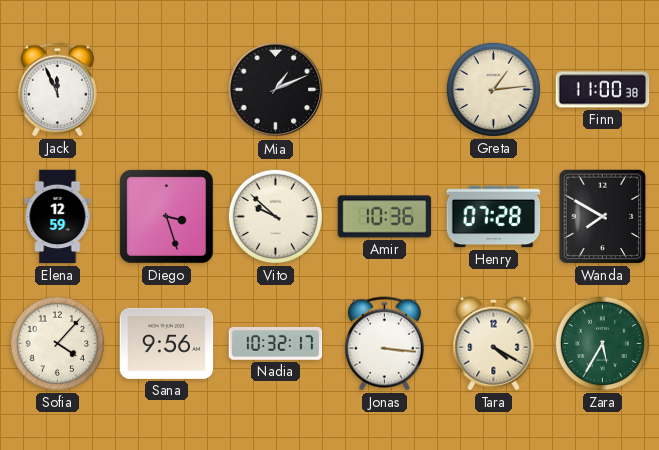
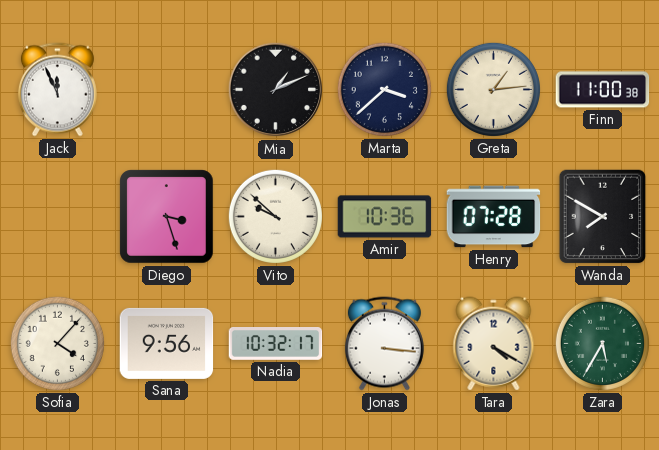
Marta: none -> 3:38 (384, 89)
Elena: 12:59 -> none (58, 217)
